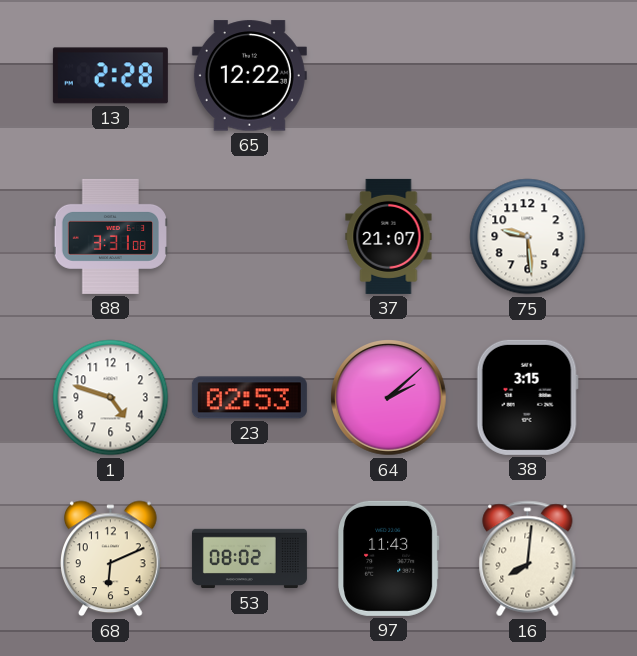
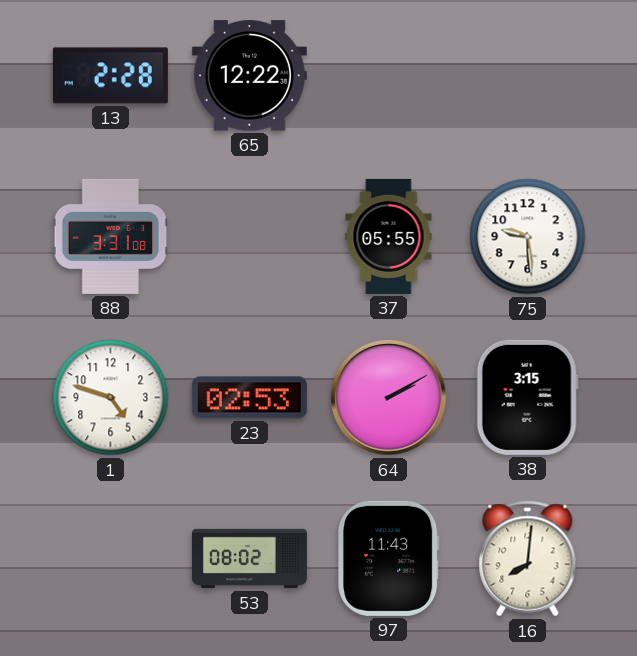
37: 21:07 -> 05:55 (389, 236)
64: 2:08 -> 2:10 (389, 398)
68: 6:11 -> none (111, 559)
